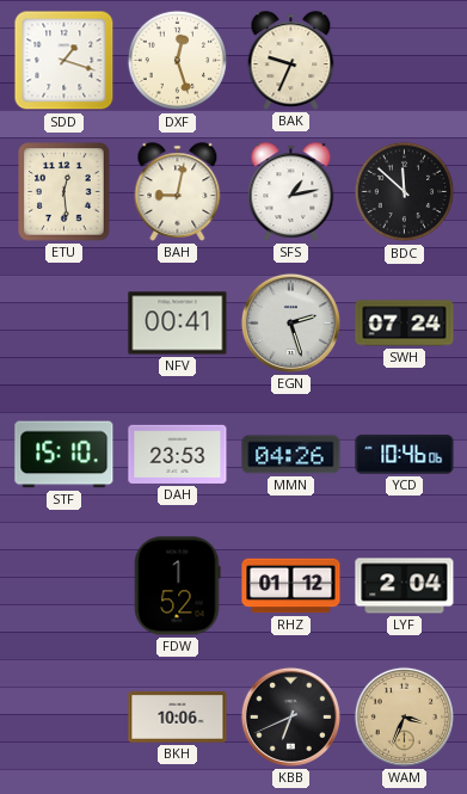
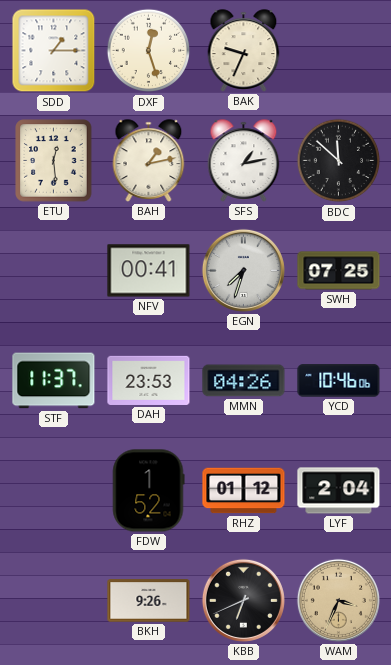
SDD: 1:18 -> 1:15 (54, 51)
BAH: 9:02 -> 1:13 (149, 161)
EGN: 2:27 -> 7:33 (243, 270)
SWH: 07:24 -> 07:25 (339, 271)
STF: 15:10 -> 11:37 (54, 381)
BKH: 10:06 -> 9:26 (149, 601)
